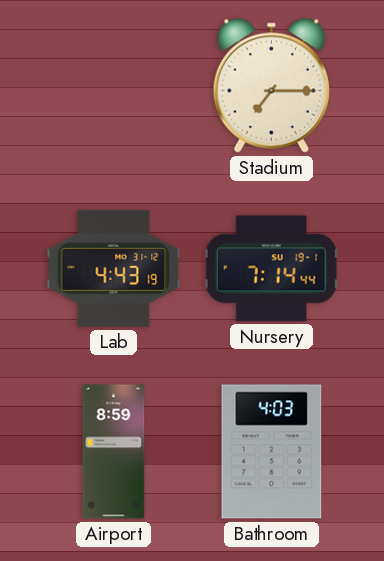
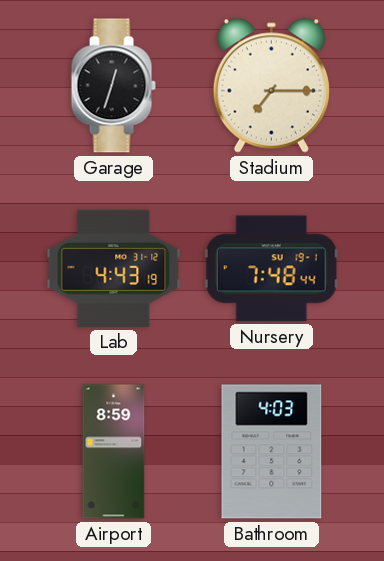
Garage: none -> 12:33 (113, 86)
Nursery: 7:14 -> 7:48 (271, 269)
